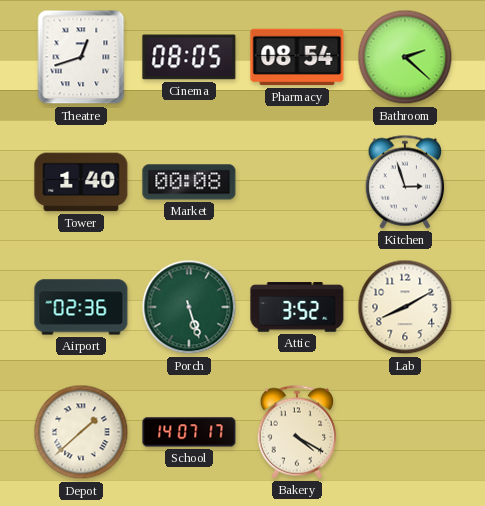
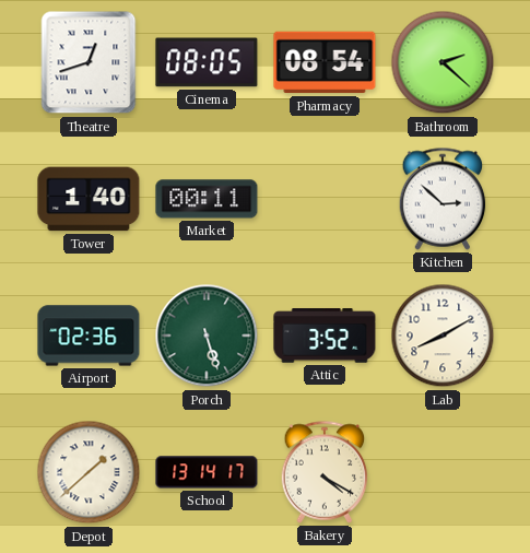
Market: 00:08 -> 00:11 (207, 199)
Kitchen: 2:57 -> 2:52 (443, 199)
School: 14:07 -> 13:14 (207, 472)
